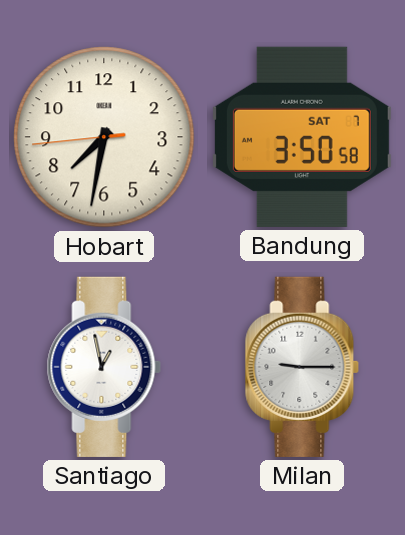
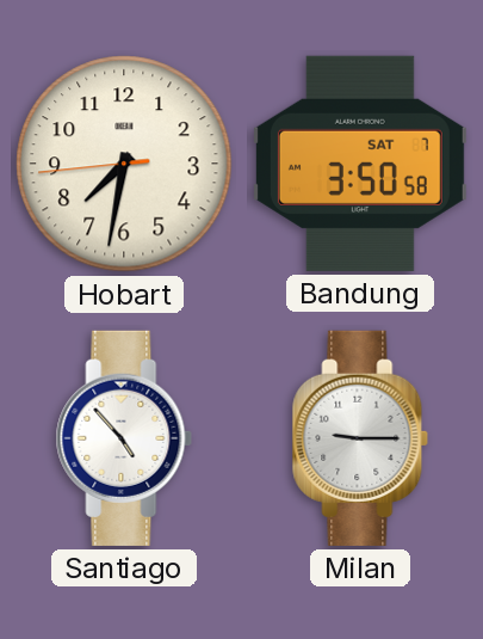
Santiago: 12:58 -> 4:53 (124, 438)
